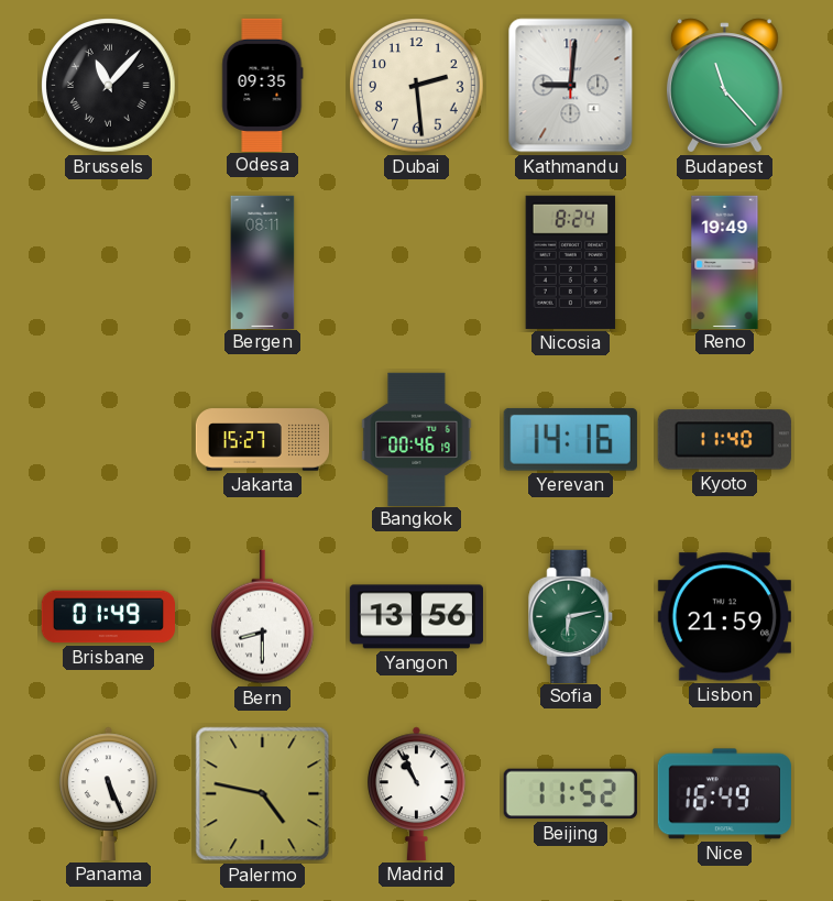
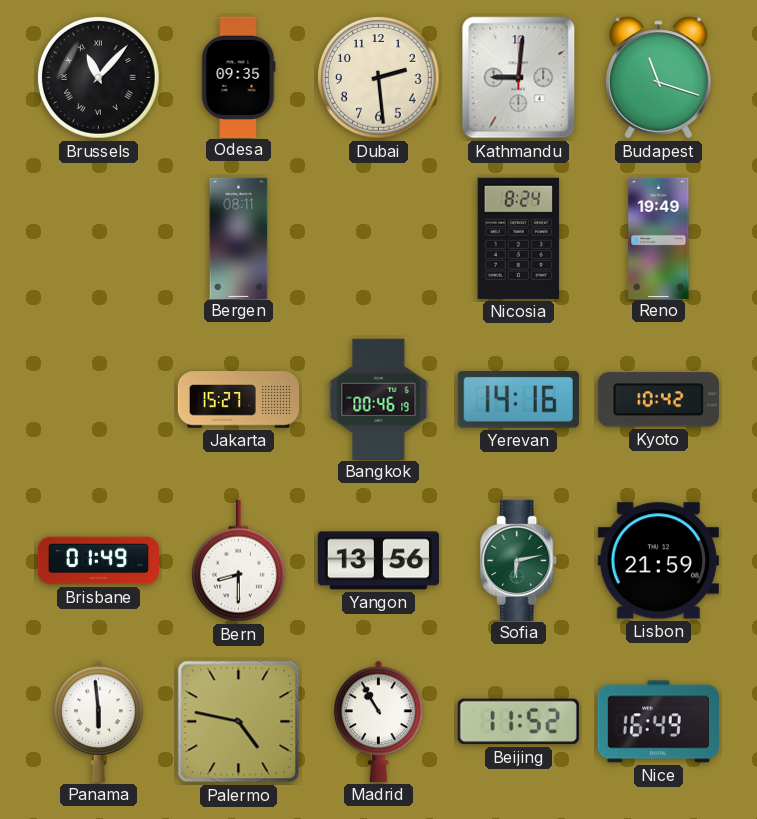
Budapest: 11:23 -> 11:18 (658, 78)
Kyoto: 11:40 -> 10:42 (658, 400)
Panama: 5:26 -> 5:59 (99, 721)
Madrid: 10:56 -> 10:55 (379, 721)
